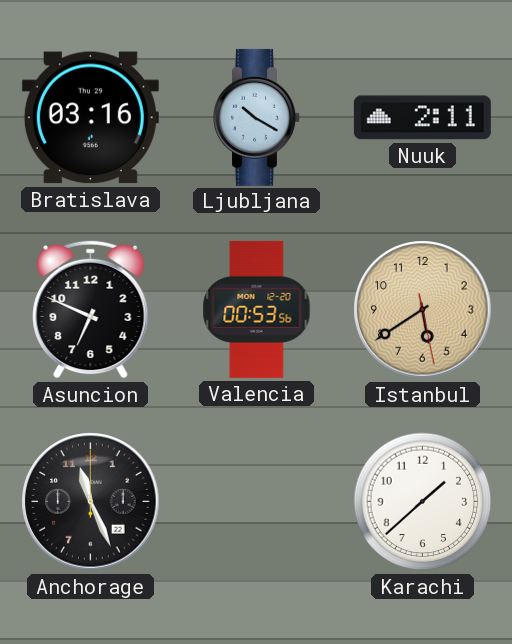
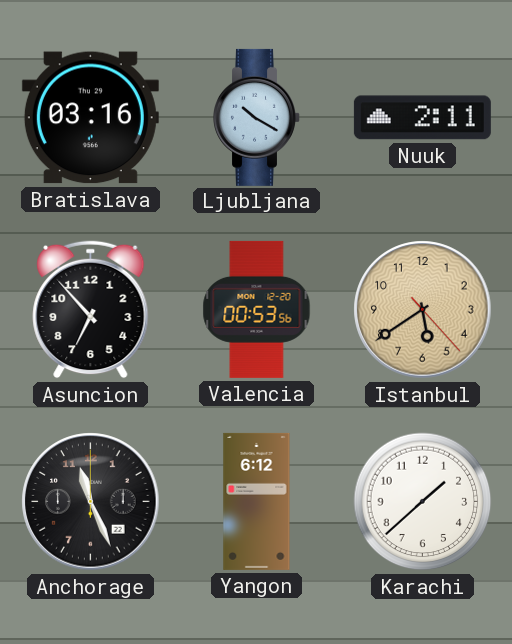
Asuncion: 6:49 -> 6:53 (91, 310)
Istanbul: 5:39:28 -> 5:39:23 (423, 310)
Yangon: none -> 6:12 (257, 501)
